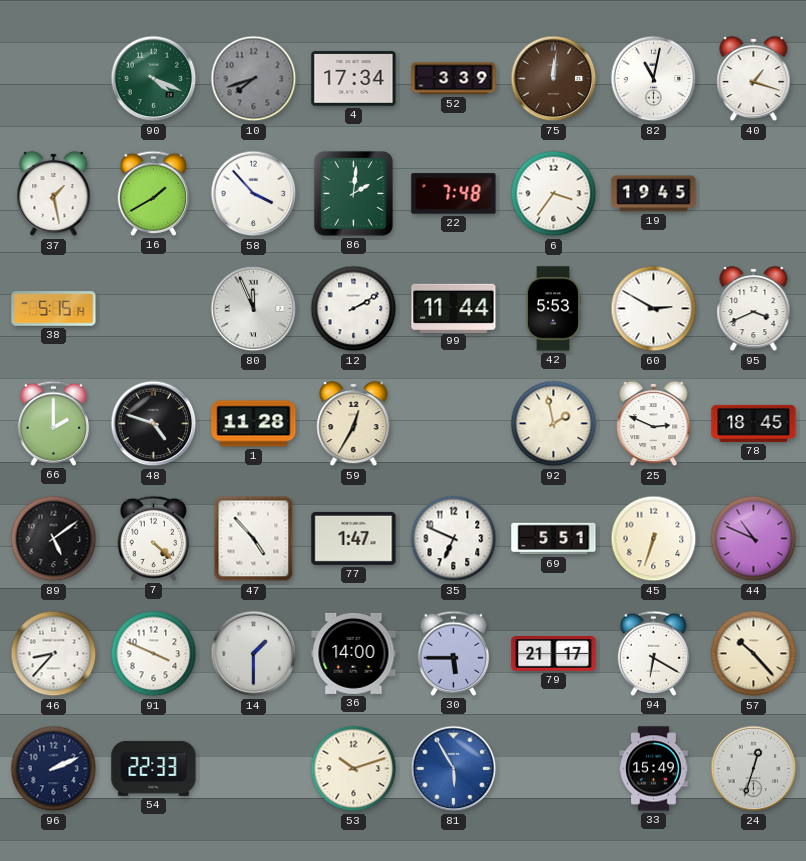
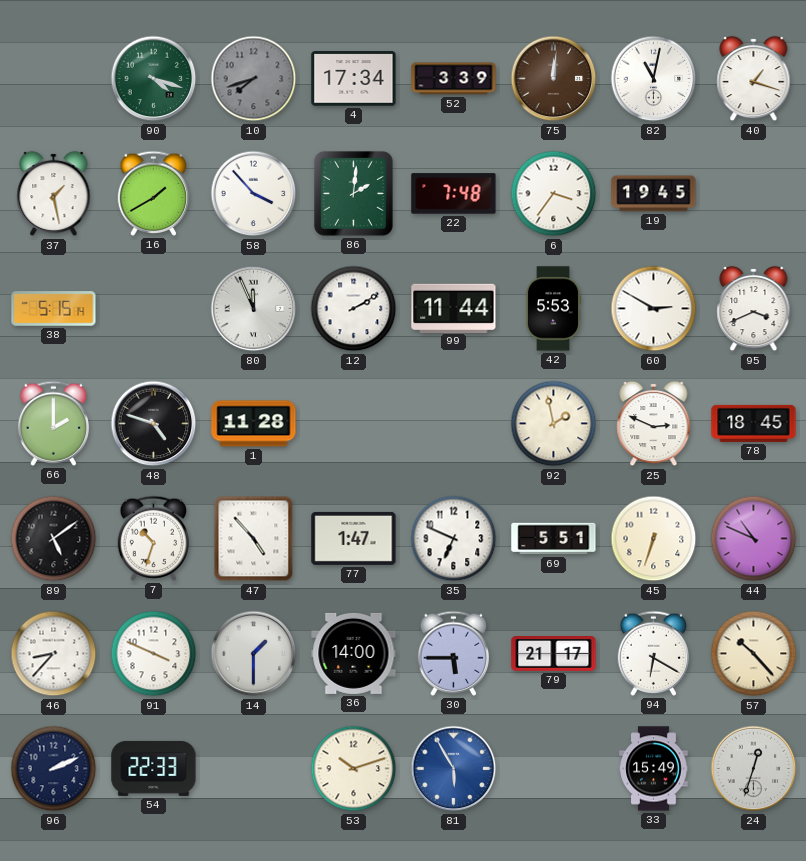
90: 4:19 -> 4:18 (154, 79)
59: 12:35 -> none (354, 424)
7: 4:22 -> 10:33 (154, 538)
